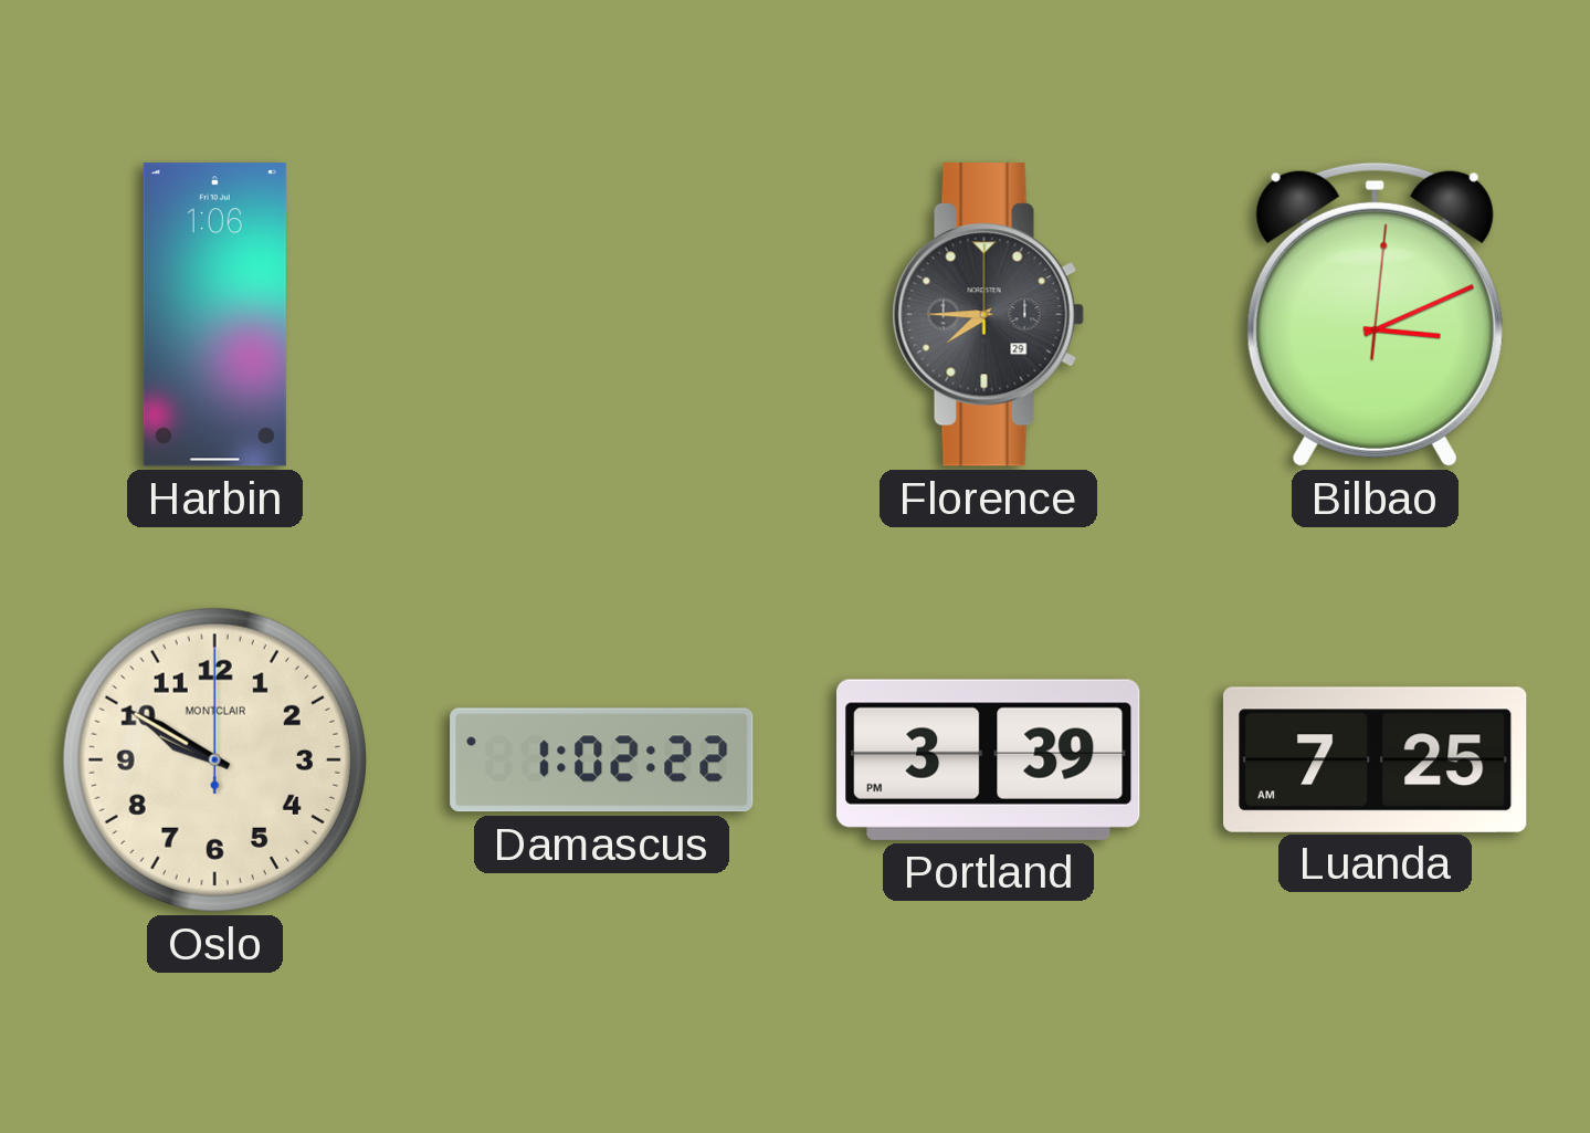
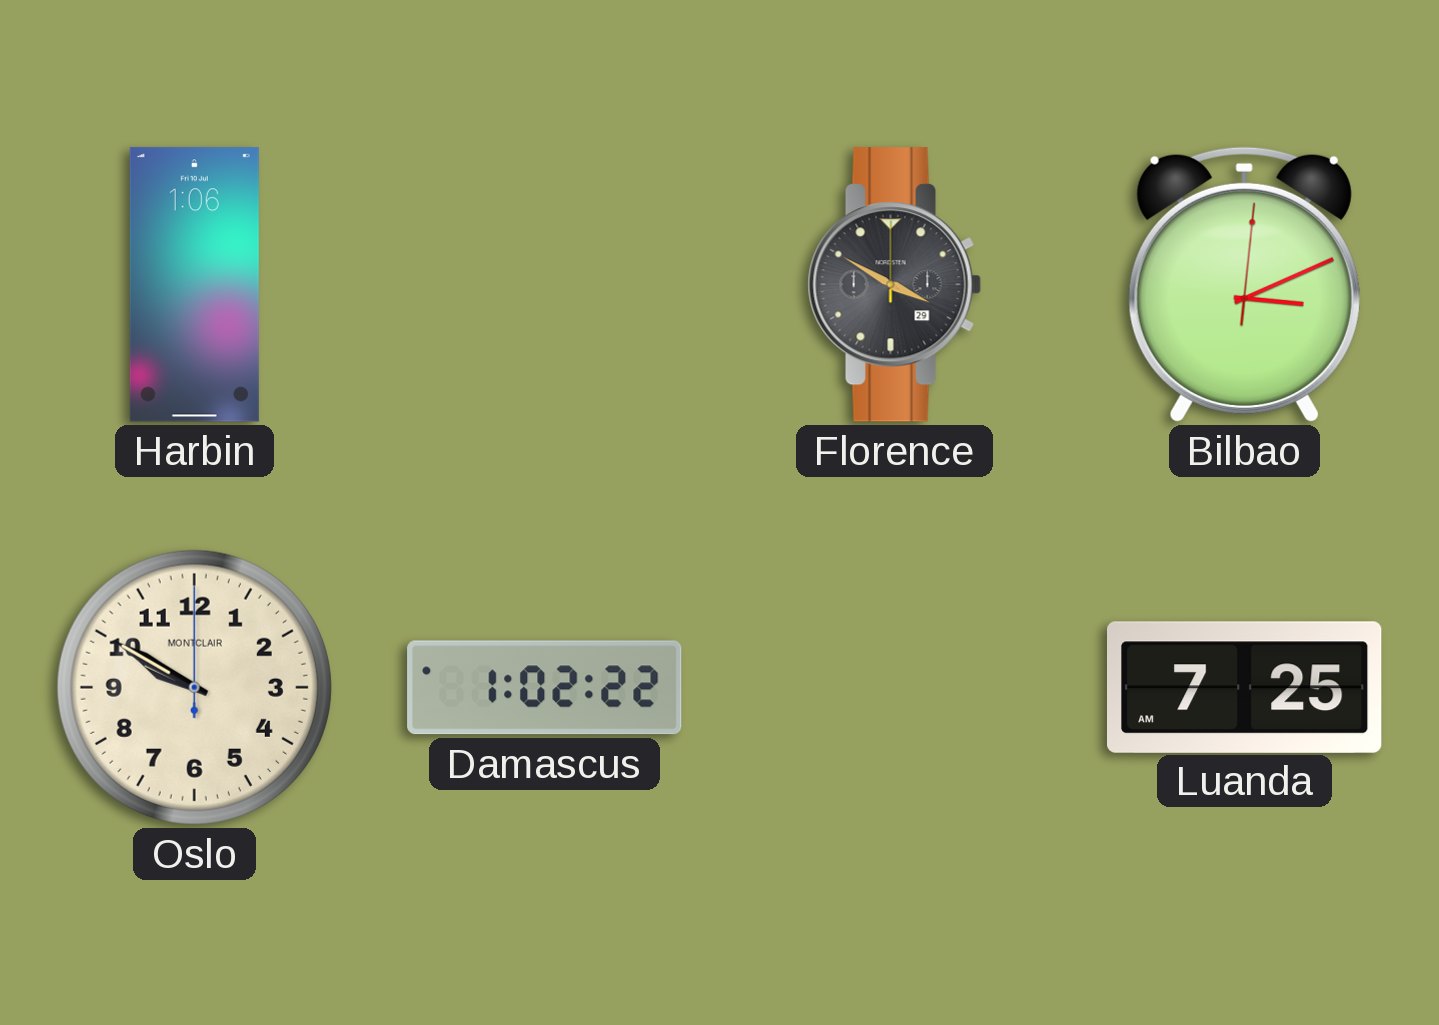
Florence: 7:45 -> 3:50 (894, 285)
Portland: 3:39 -> none (989, 759)
